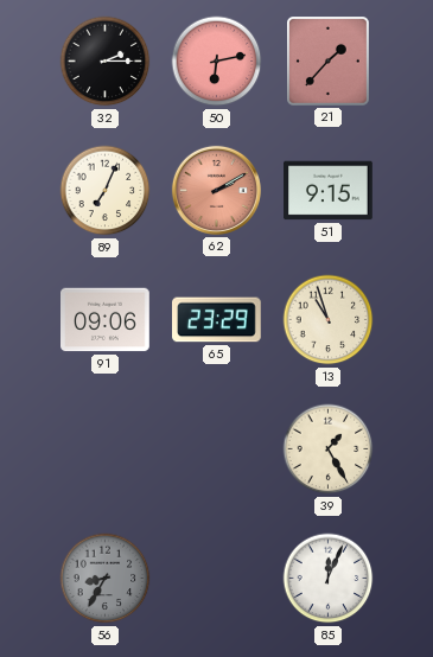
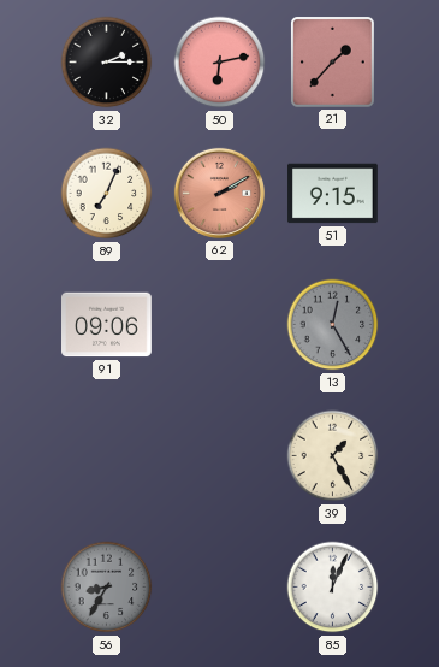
65: 23:29 -> none (217, 320)
13: 10:57 -> 12:25 (333, 325)
13 dial: cream -> grey (333, 325)
